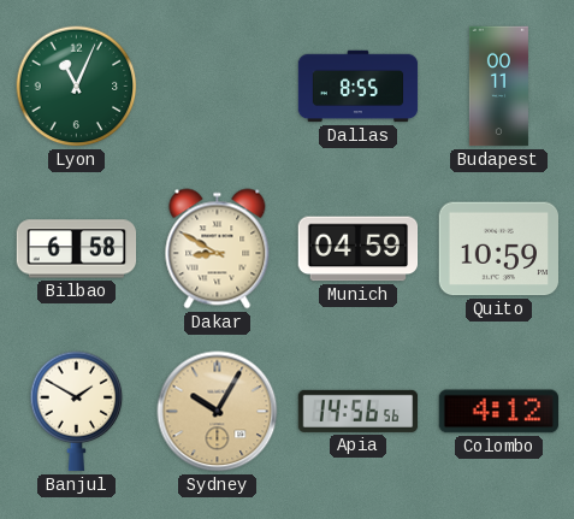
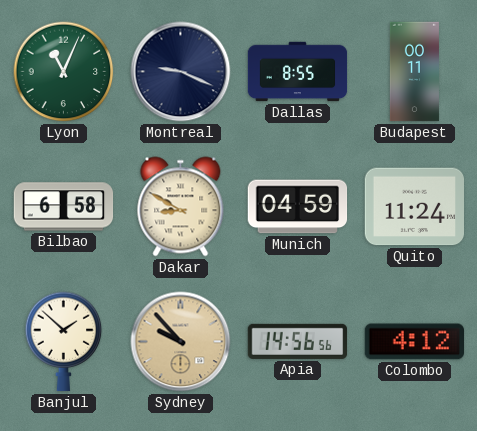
Montreal: none -> 9:19 (181, 72)
Quito: 10:59 -> 11:24 (414, 207)
Banjul: 1:50 -> 1:52 (64, 342)
Sydney: 10:05 -> 9:53 (181, 342)
